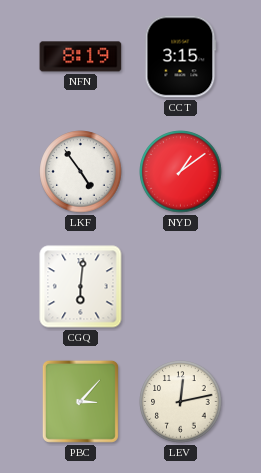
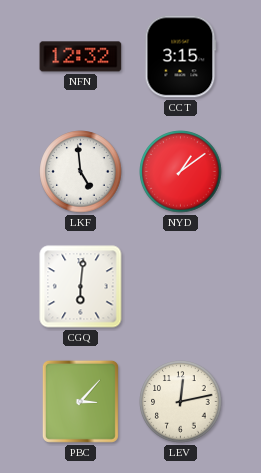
NFN: 8:19 -> 12:32 (81, 57)
LKF: 4:54 -> 4:59 (81, 172)
